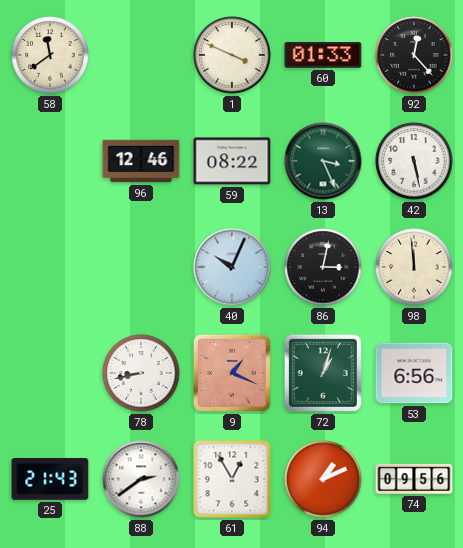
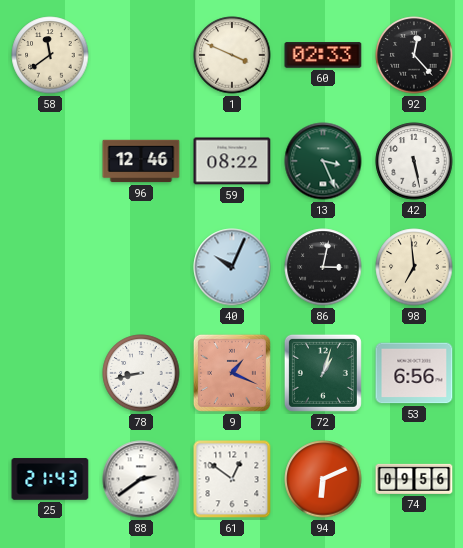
60: 01:33 -> 02:33 (323, 55)
98: 11:59 -> 6:59 (414, 267)
61: 12:55 -> 12:51 (232, 479)
94: 1:11 -> 6:11 (323, 479)
